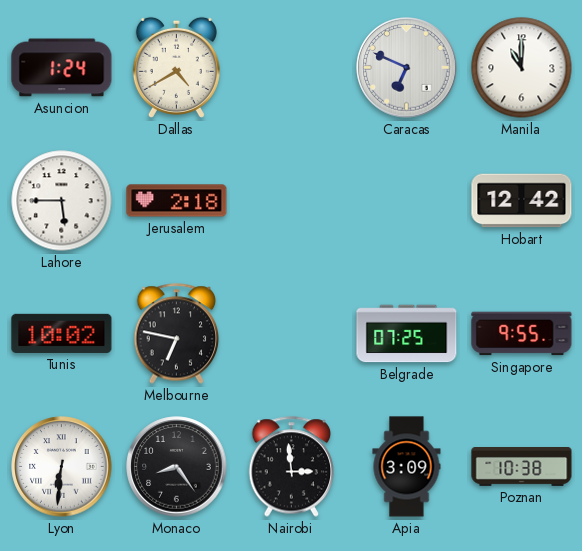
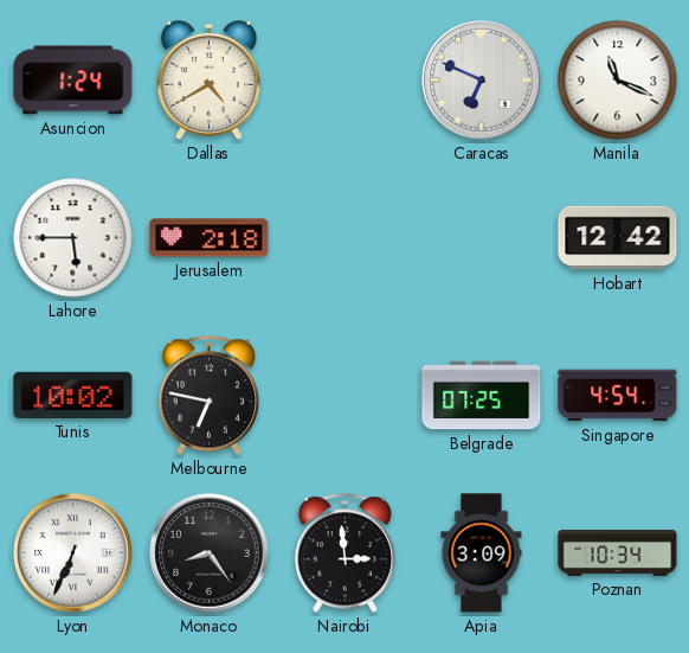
Manila: 11:00 -> 11:19 (618, 81)
Singapore: 9:55 -> 4:54 (618, 396)
Lyon: 6:31 -> 6:34 (73, 553)
Poznan: 10:38 -> 10:34 (618, 553)
